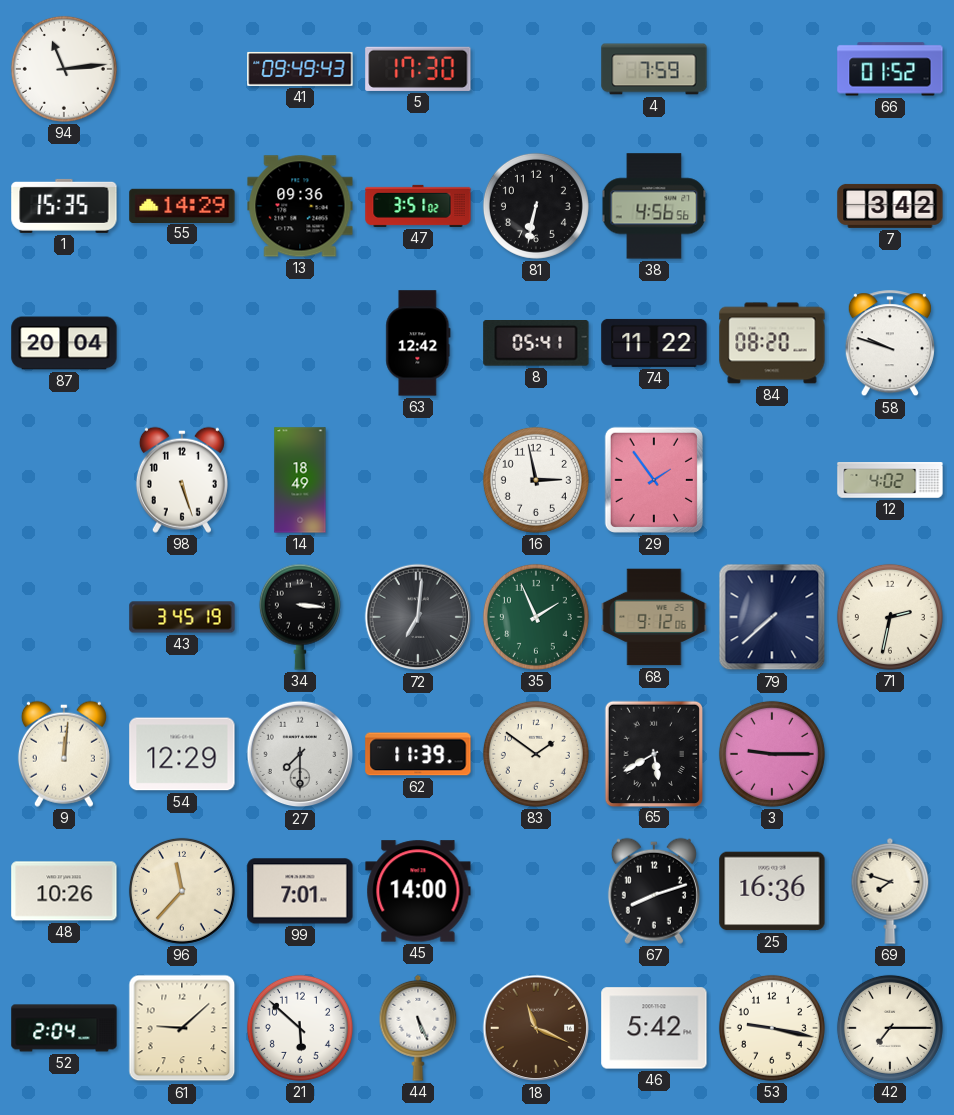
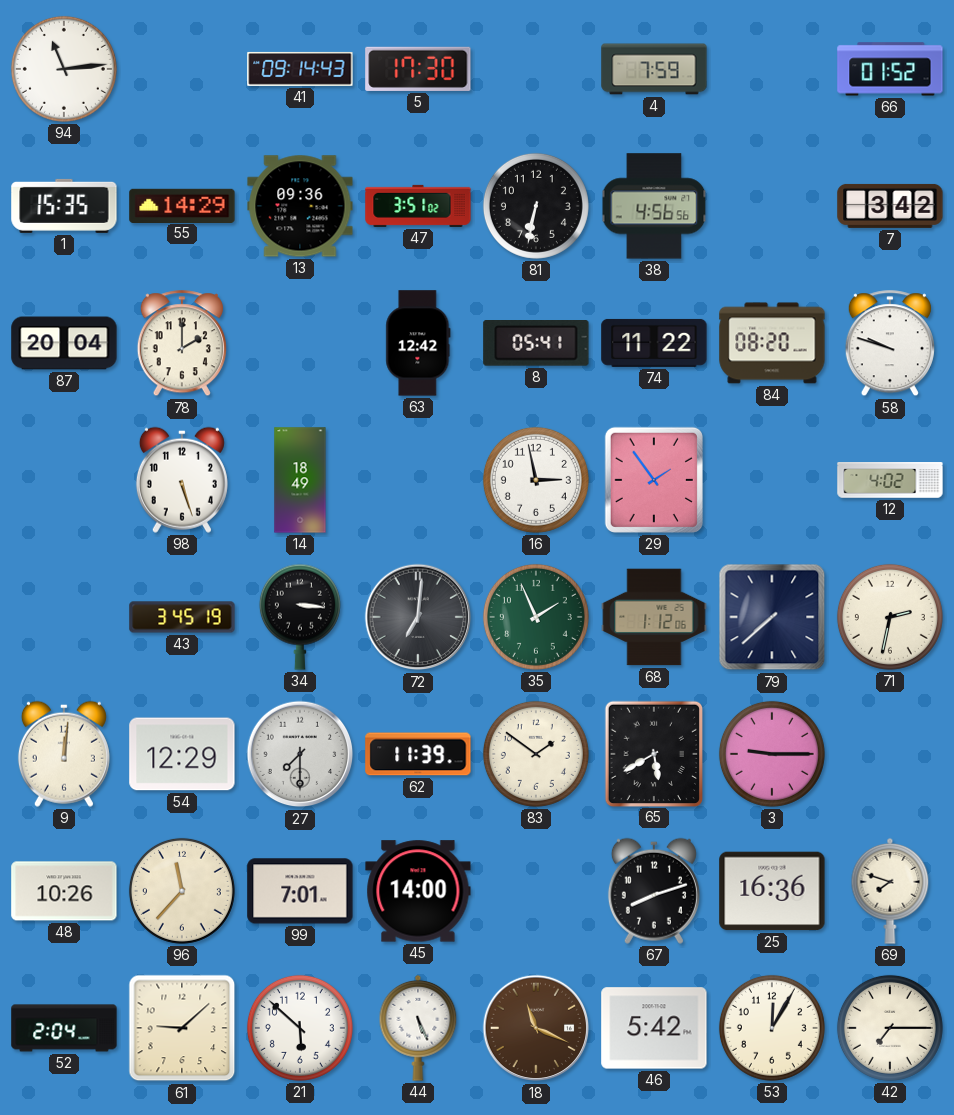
41: 09:49 -> 09:14 (300, 69)
78: none -> 2:00 (182, 344)
68: 9:12 -> 1:12 (654, 617)
53: 9:17 -> 12:05 (772, 1028)
